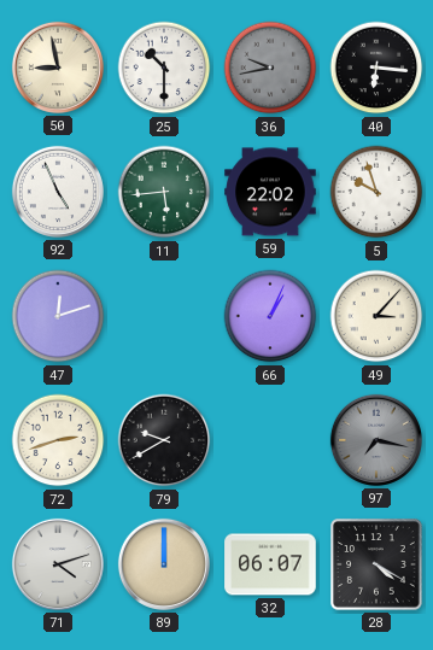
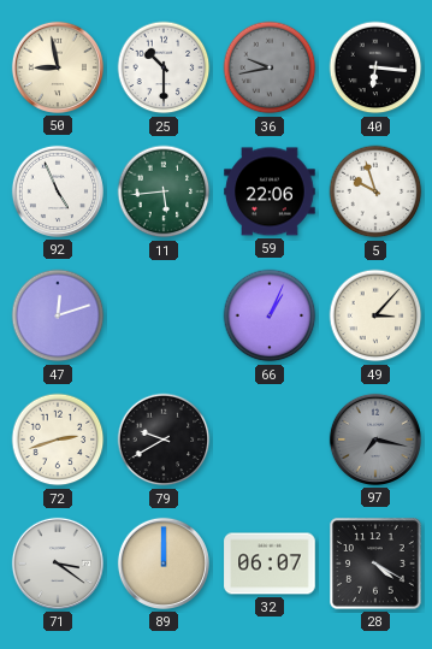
59: 22:02 -> 22:06 (270, 191)
71: 4:12 -> 3:21 (58, 564)
